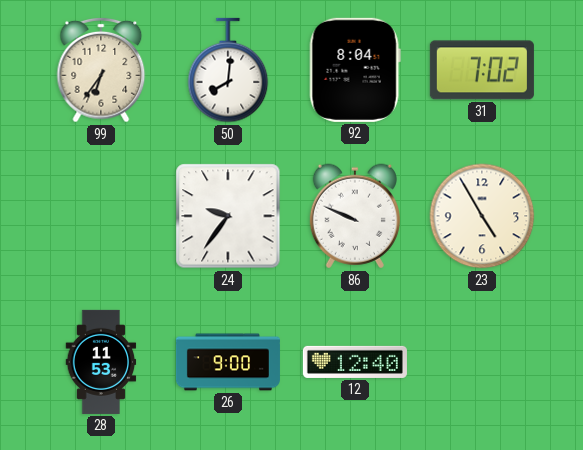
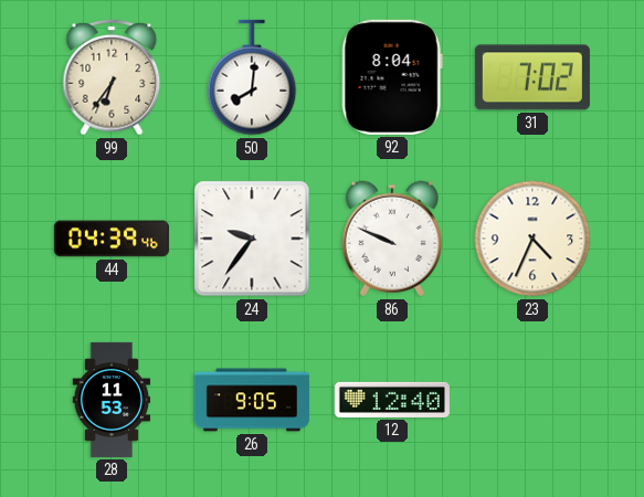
44: none -> 04:39 (112, 239)
23: 4:55 -> 4:34 (532, 239)
26: 9:00 -> 9:05 (252, 400)
